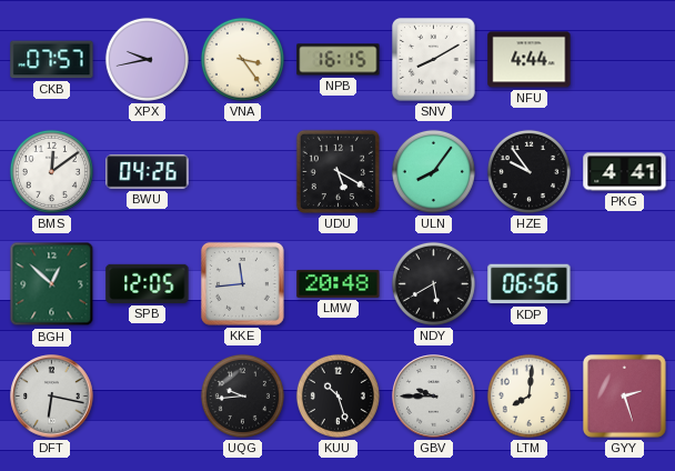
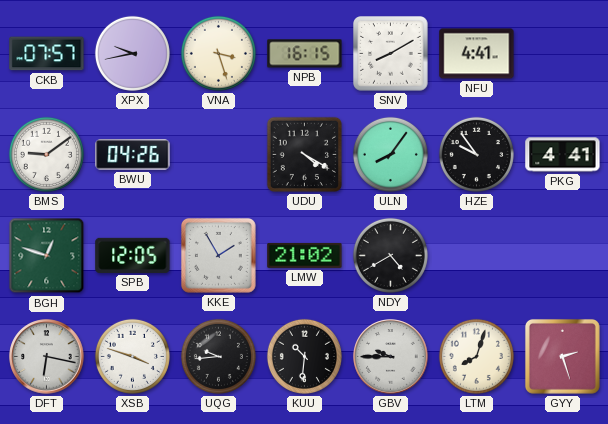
VNA: 3:24 -> 3:27 (218, 53)
NFU: 4:44 -> 4:41 (477, 54)
BMS: 12:09 -> 9:09 (46, 154)
UDU: 5:20 -> 4:20 (304, 154)
BGH: 12:52 -> 12:48 (47, 256)
KKE: 11:44 -> 1:55 (218, 256)
LMW: 20:48 -> 21:02 (305, 255)
NDY: 5:40 -> 4:40 (390, 255)
KDP: 06:56 -> none (530, 284)
XSB: none -> 3:48 (132, 356)
KUU: 10:27 -> 10:31 (304, 356)
LTM: 8:01 -> 8:03 (476, 356)
